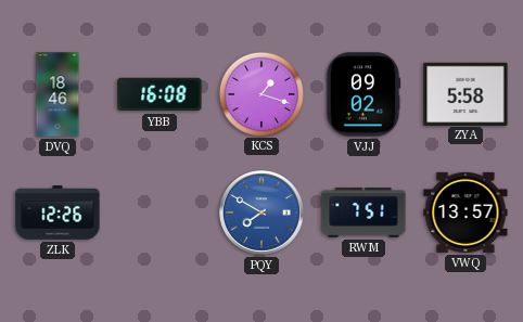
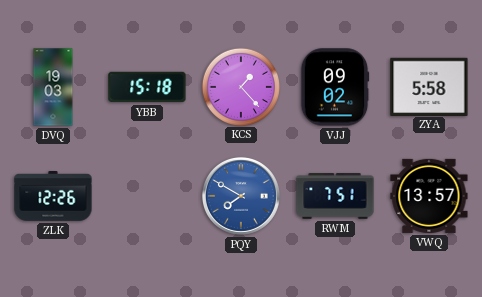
DVQ: 18:46 -> 19:03 (53, 87)
YBB: 16:08 -> 15:18 (147, 87)
KCS: 1:18 -> 1:23 (240, 86)
